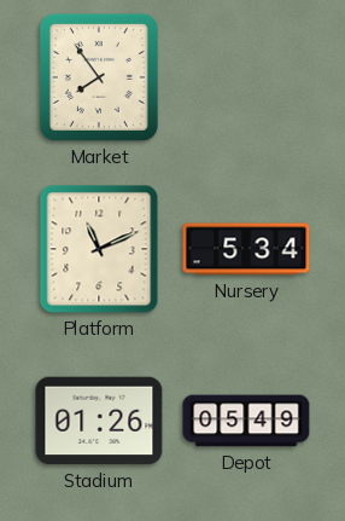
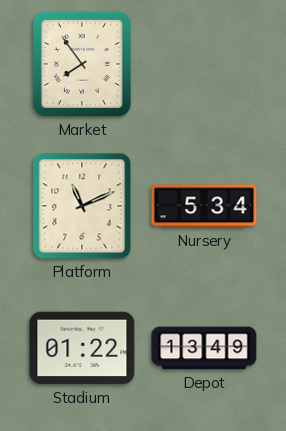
Stadium: 01:26 -> 01:22 (82, 348)
Depot: 05:49 -> 13:49 (204, 348)
